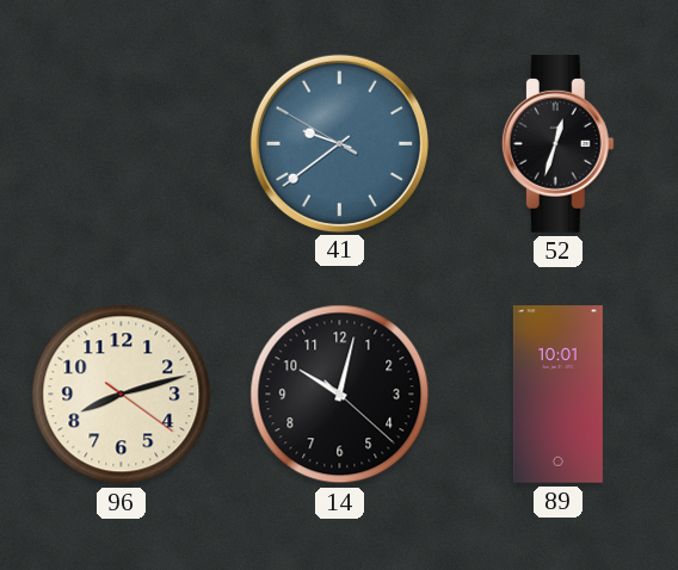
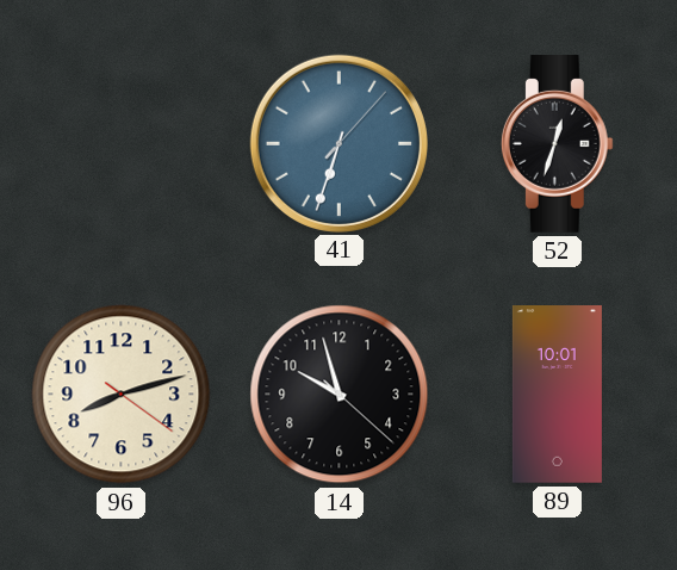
41: 9:38 -> 6:33 (338, 143)
14: 10:02 -> 9:57 (340, 395)
